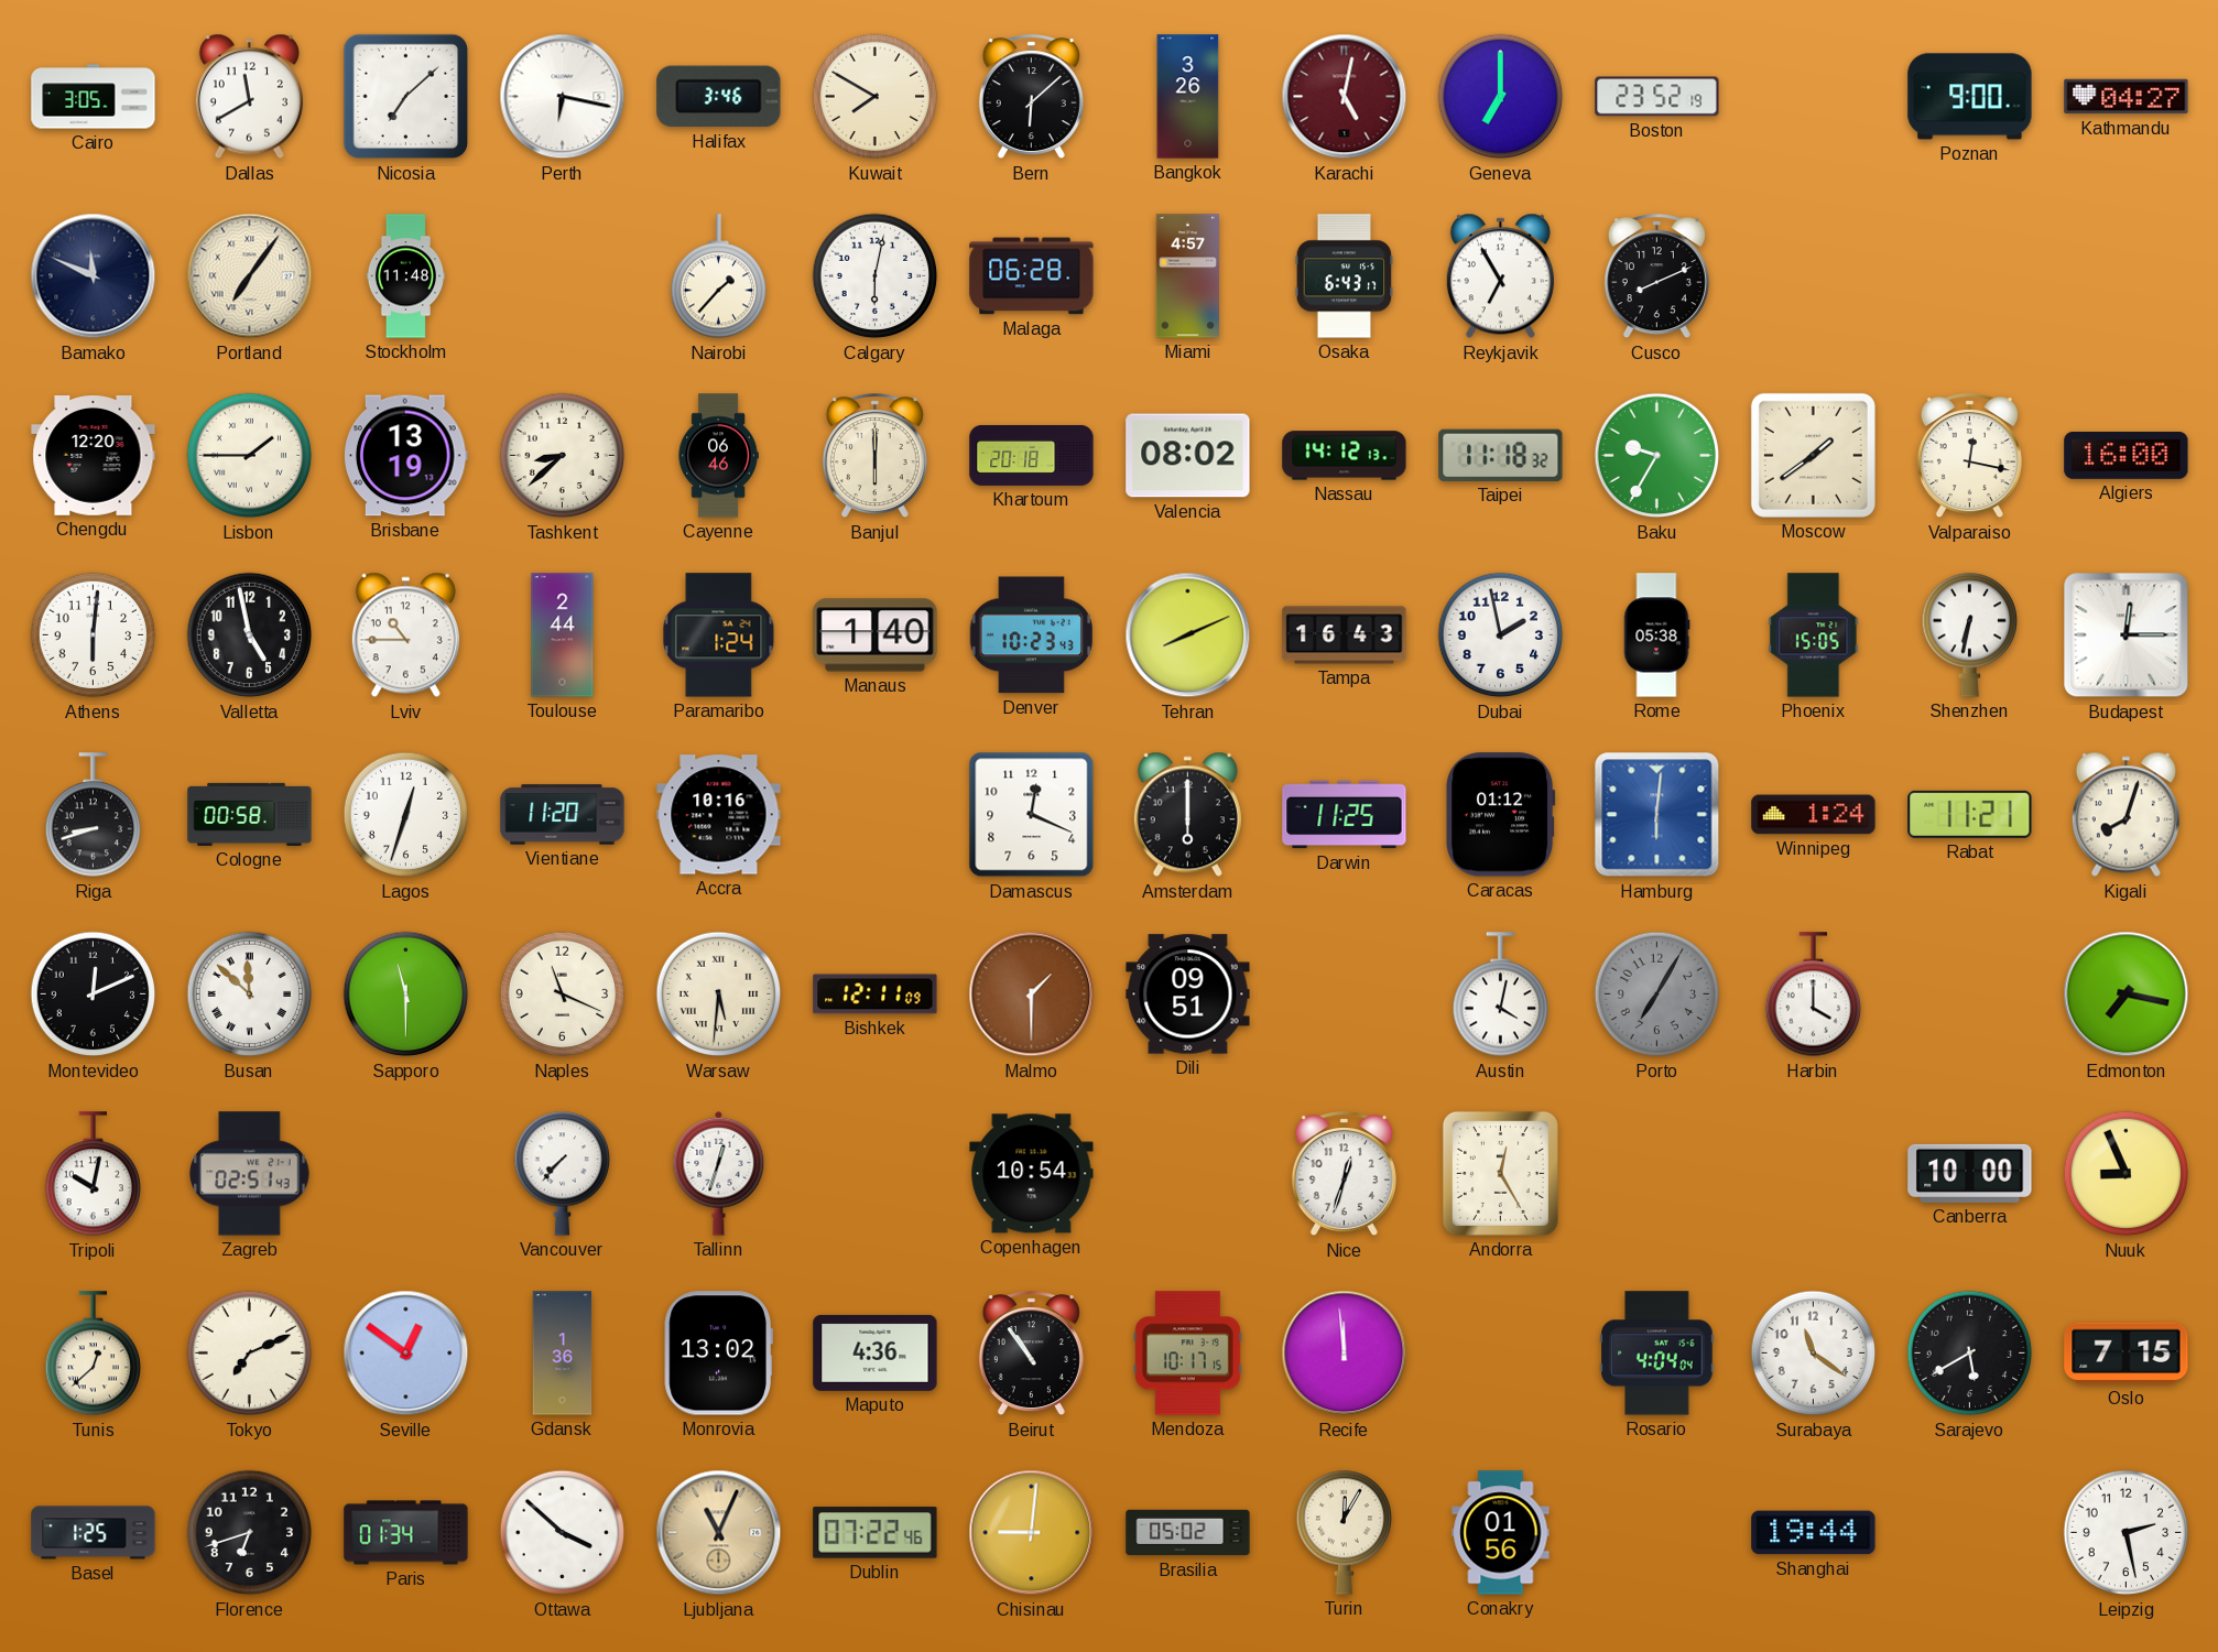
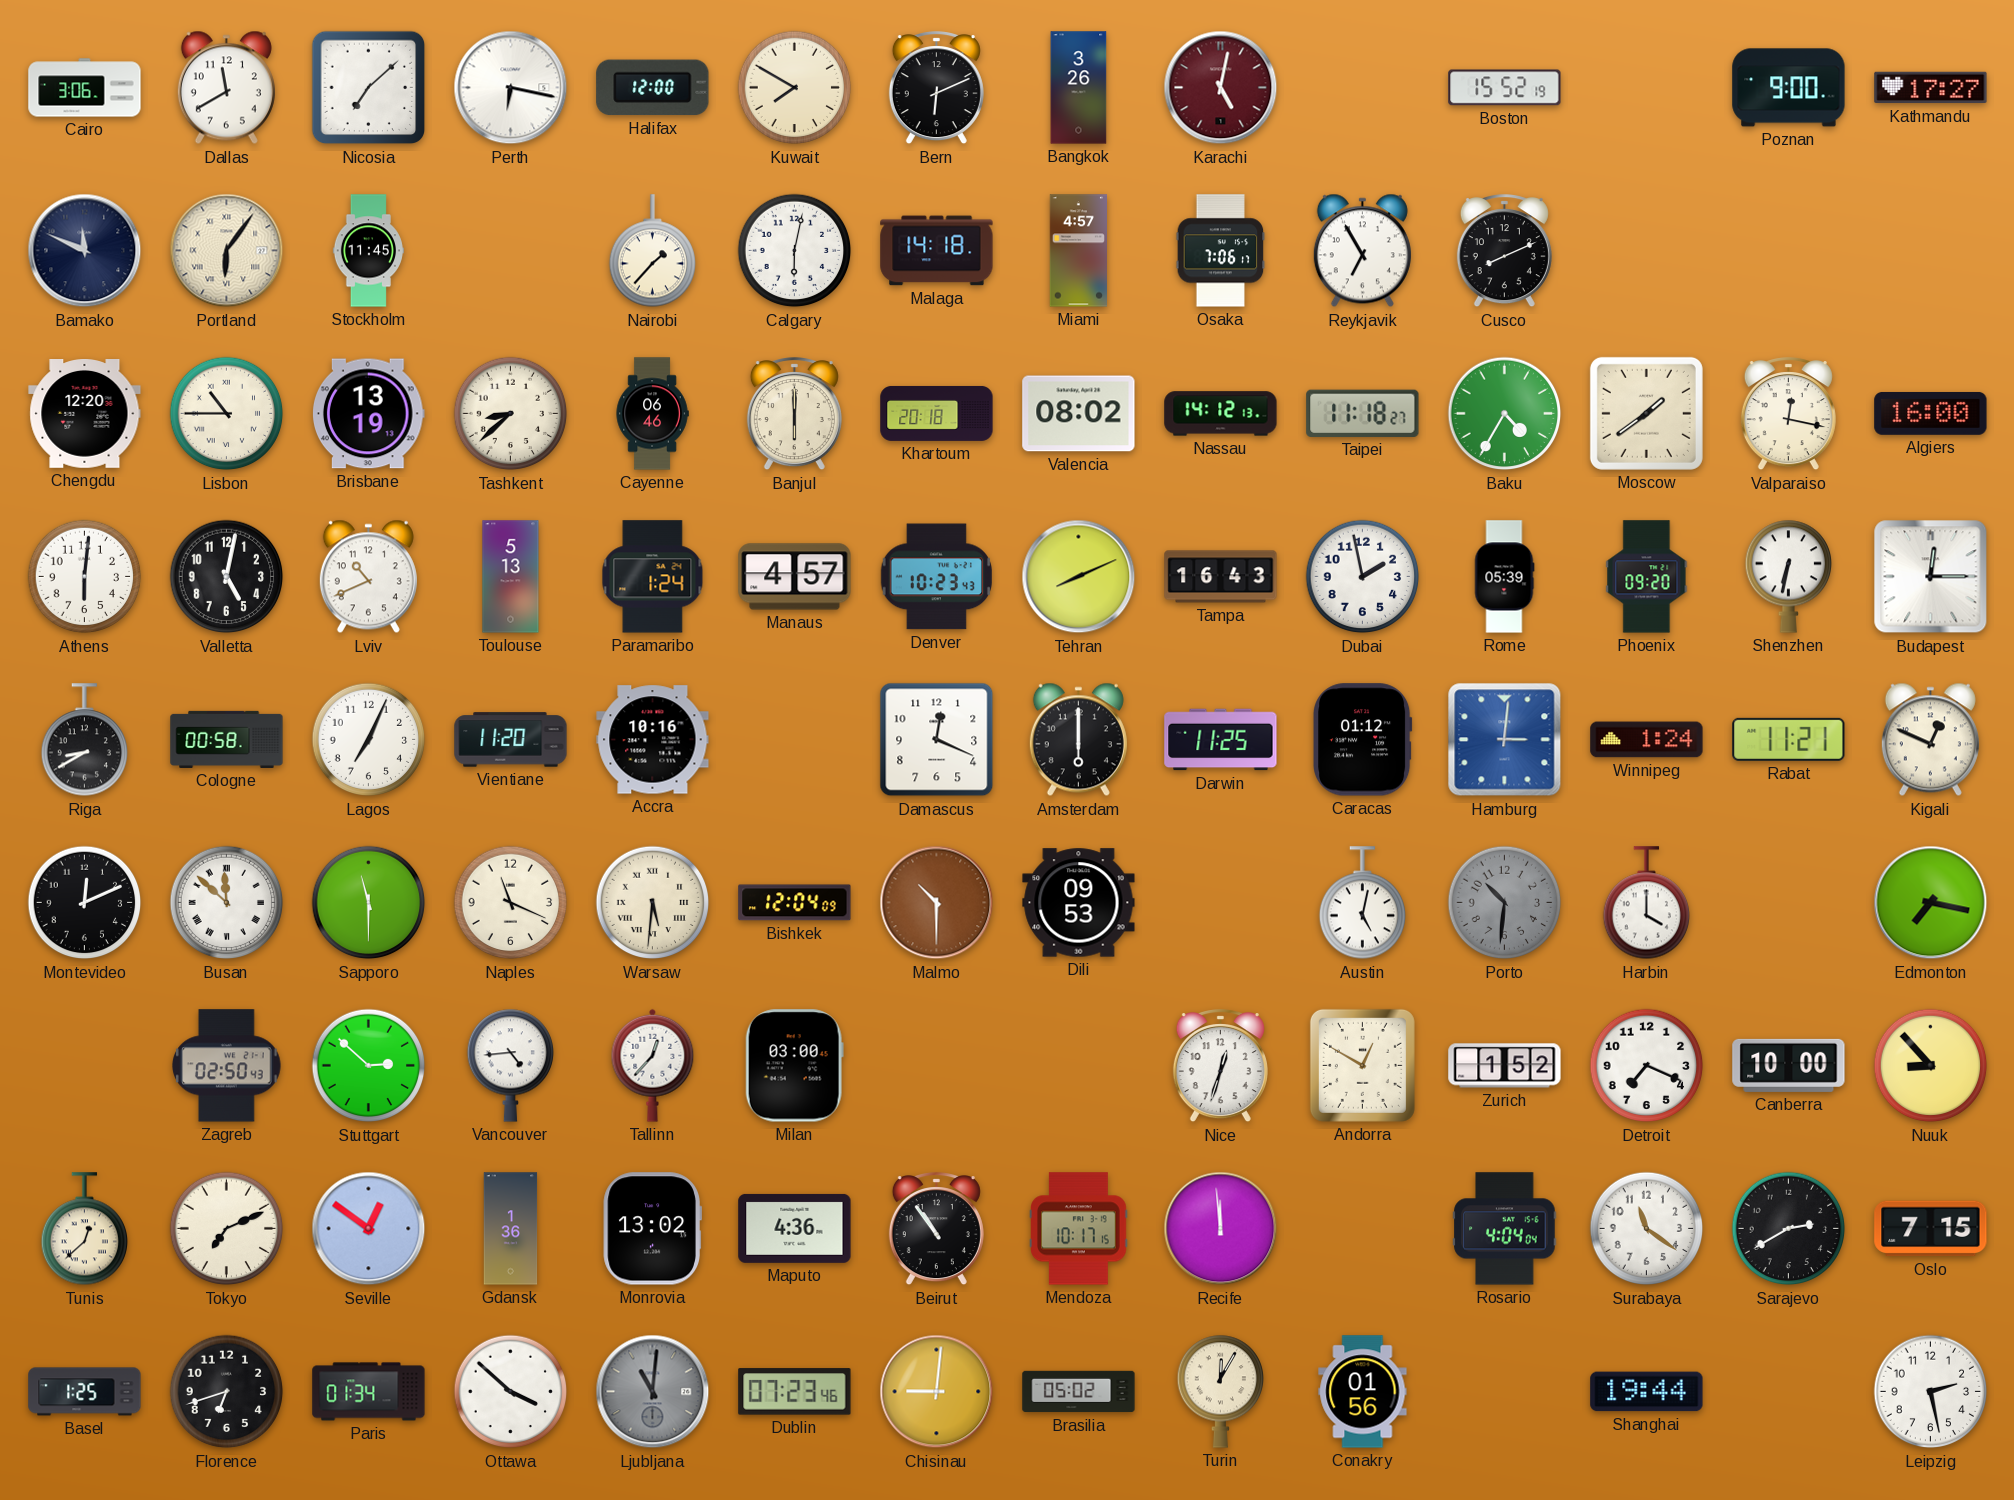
Cairo: 3:05 -> 3:06 (85, 88)
Halifax: 3:46 -> 12:00 (653, 88)
Bern: 6:08 -> 6:11 (936, 88)
Geneva: 7:00 -> none (1501, 97)
Boston: 23:52 -> 15:52 (1505, 88)
Kathmandu: 04:27 -> 17:27 (1931, 88)
Portland: 7:06 -> 6:06 (227, 251)
Stockholm: 11:48 -> 11:45 (368, 251)
Malaga: 06:28 -> 14:18 (937, 251)
Osaka: 6:43 -> 7:06 (1221, 251)
Lisbon: 1:45 -> 10:45 (227, 414)
Taipei: 11:18:32 -> 11:18:27 (1363, 413)
Baku: 9:35 -> 4:35 (1505, 414)
Valletta: 4:58 -> 5:02 (227, 577)
Lviv: 10:45 -> 10:41 (368, 577)
Toulouse: 2:44 -> 5:13 (511, 577)
Manaus: 1:40 -> 4:57 (795, 577)
Rome: 05:38 -> 05:39 (1504, 577)
Phoenix: 15:05 -> 09:20 (1647, 577)
Riga: 8:42 -> 8:40 (84, 740)
Lagos: 12:33 -> 7:04 (369, 740)
Hamburg: 6:01 -> 3:01 (1505, 740)
Kigali: 8:03 -> 12:49 (1930, 740)
Bishkek: 12:11 -> 12:04 (795, 903)
Malmo: 1:30 -> 10:30 (937, 903)
Dili: 09:51 -> 09:53 (1079, 903)
Austin: 4:02 -> 5:02 (1362, 903)
Porto: 7:05 -> 10:31 (1505, 903)
Tripoli: 10:02 -> none (93, 1174)
Zagreb: 02:51 -> 02:50 (227, 1066)
Stuttgart: none -> 2:52 (369, 1066)
Vancouver: 7:37 -> 4:44 (510, 1065)
Tallinn: 12:33 -> 12:37 (653, 1065)
Milan: none -> 03:00 (794, 1066)
Copenhagen: 10:54 -> none (1032, 1174)
Andorra: 12:25 -> 12:50 (1362, 1065)
Zurich: none -> 1:52 (1505, 1066)
Detroit: none -> 7:19 (1647, 1066)
Nuuk: 8:56 -> 8:53 (1931, 1066)
Sarajevo: 5:40 -> 2:40 (1789, 1229)
Ljubljana: 11:04 -> 11:01 (653, 1392)
Ljubljana dial: champagne -> grey (653, 1392)
Dublin: 07:22 -> 07:23 (795, 1392)
